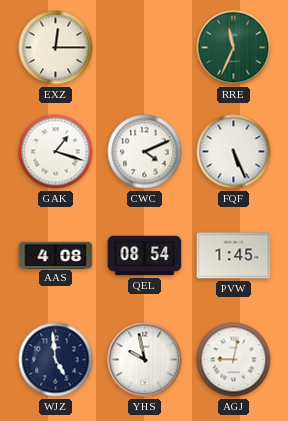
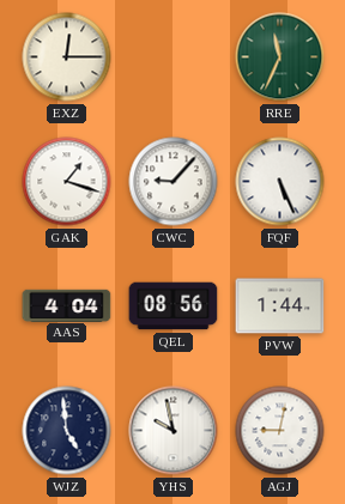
CWC: 4:11 -> 9:07 (174, 182)
AAS: 4:08 -> 4:04 (67, 305)
QEL: 08:54 -> 08:56 (174, 306)
PVW: 1:45 -> 1:44 (280, 306)
